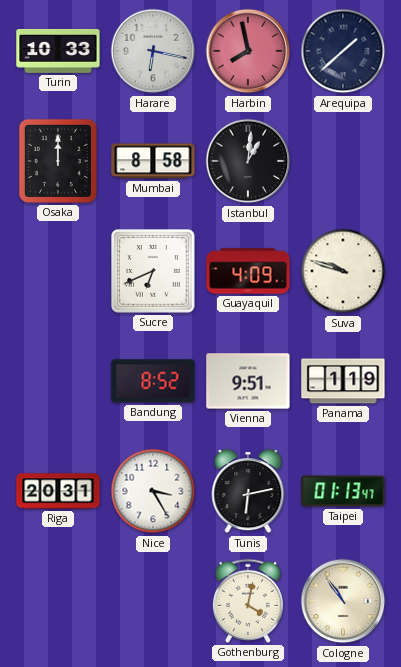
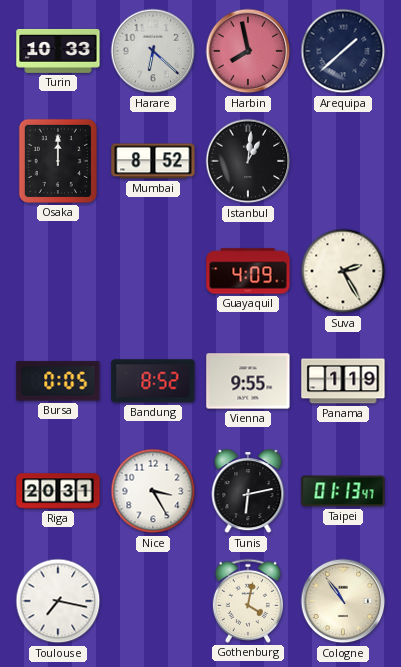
Harare: 6:17 -> 6:22 (153, 51)
Mumbai: 8:58 -> 8:52 (153, 161)
Sucre: 6:41 -> none (154, 272)
Suva: 9:48 -> 2:25 (343, 271)
Bursa: none -> 0:05 (58, 381)
Vienna: 9:51 -> 9:55 (248, 381)
Toulouse: none -> 7:17 (58, 601)
